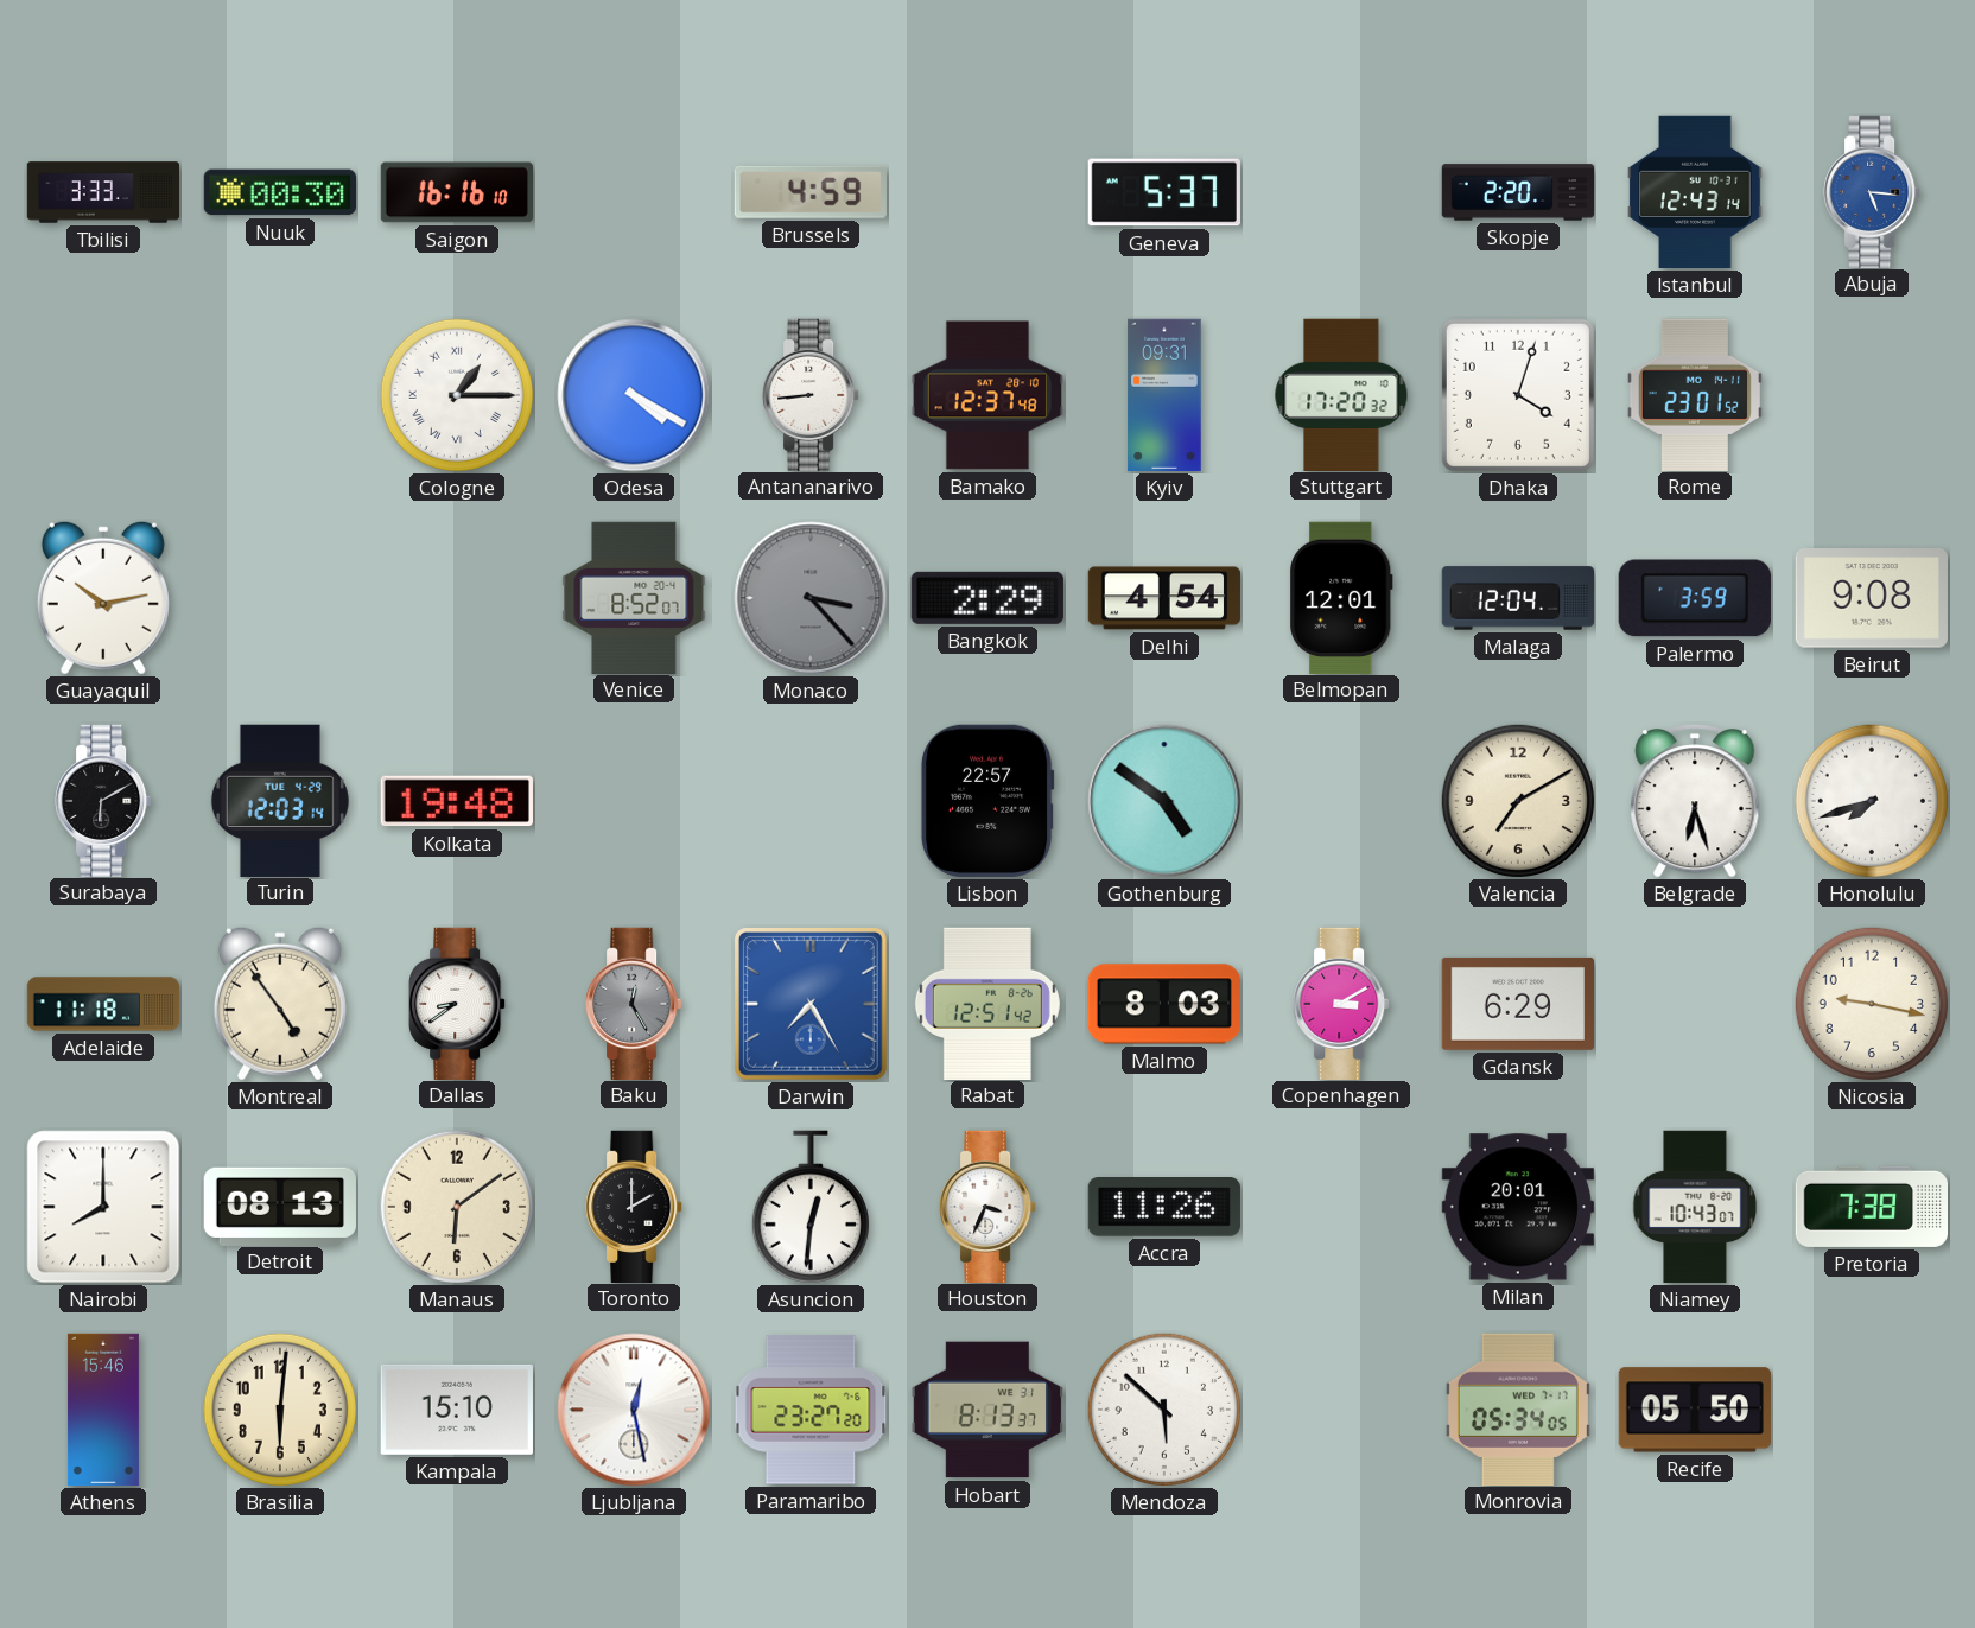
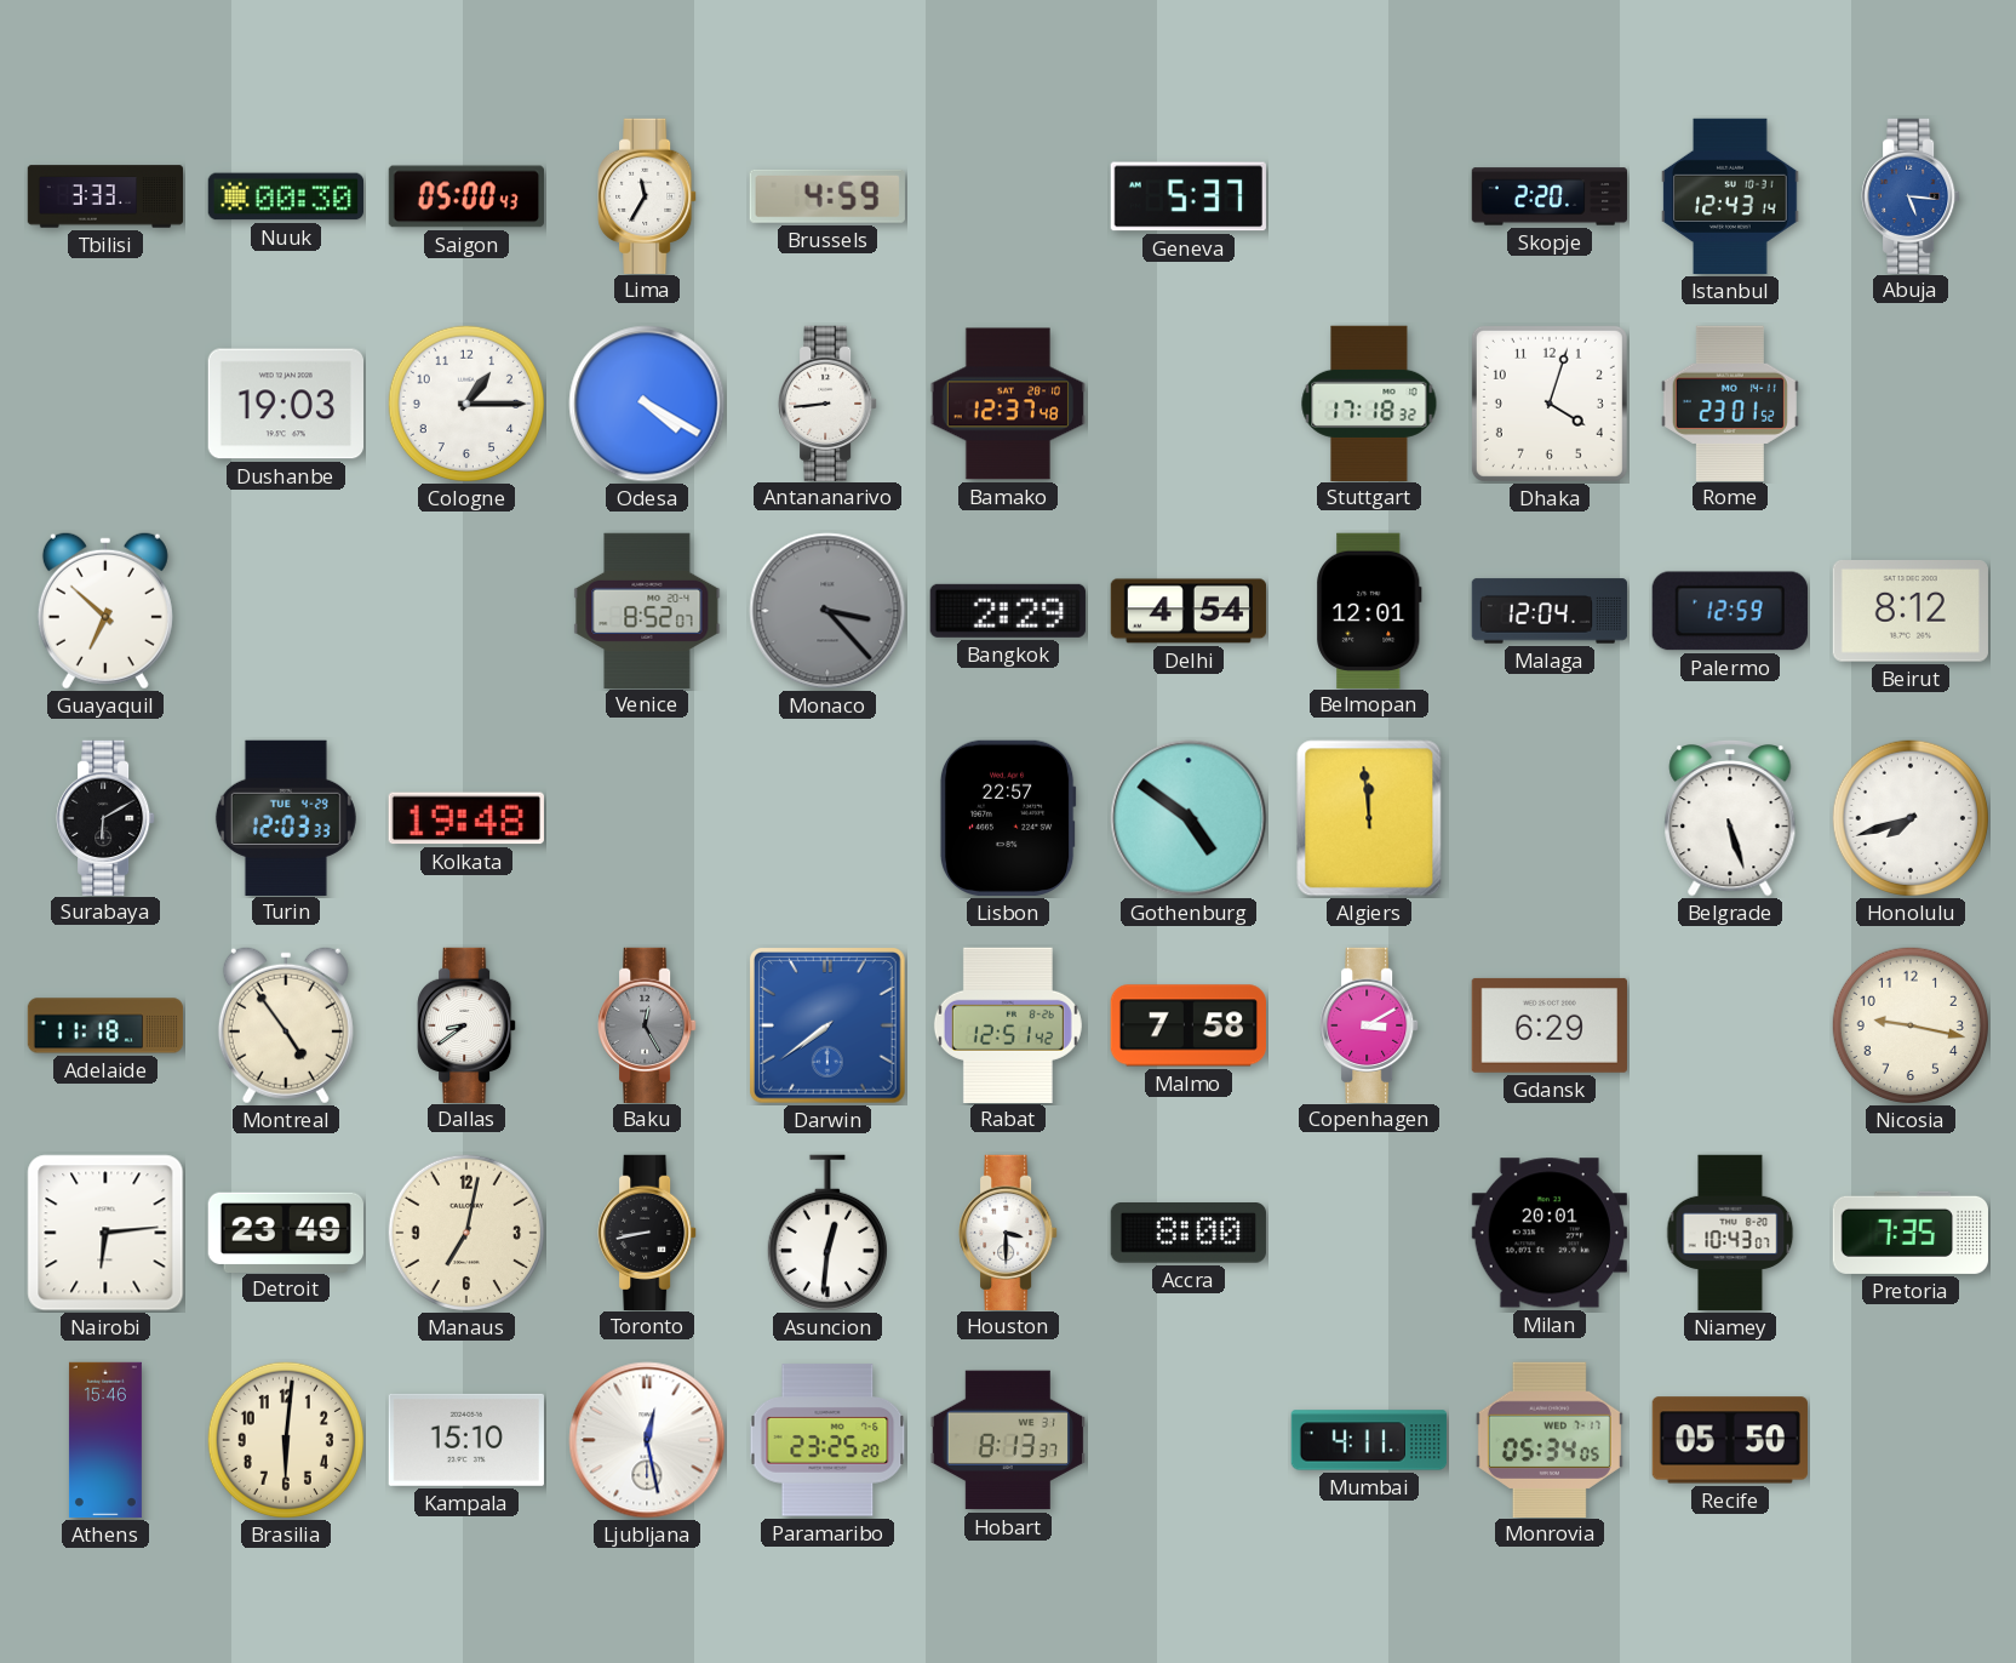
Saigon: 16:16 -> 05:00 (465, 196)
Lima: none -> 11:35 (647, 195)
Dushanbe: none -> 19:03 (285, 404)
Cologne numerals: Roman -> Arabic (465, 402)
Kyiv: 09:31 -> none (1164, 395)
Stuttgart: 17:20 -> 17:18 (1369, 402)
Guayaquil: 10:13 -> 6:52 (105, 611)
Palermo: 3:59 -> 12:59 (1730, 611)
Beirut: 9:08 -> 8:12 (1911, 612)
Turin: 12:03:14 -> 12:03:33 (286, 817)
Algiers: none -> 11:59 (1369, 818)
Valencia: 7:10 -> none (1517, 800)
Belgrade: 6:27 -> 5:27 (1730, 819)
Darwin: 7:25 -> 7:39 (827, 1025)
Malmo: 8:03 -> 7:58 (1187, 1025)
Nairobi: 8:00 -> 6:14 (105, 1233)
Detroit: 08:13 -> 23:49 (286, 1231)
Manaus: 6:09 -> 7:02 (465, 1231)
Toronto: 2:00 -> 8:43 (647, 1231)
Houston: 3:34 -> 3:30 (1008, 1231)
Accra: 11:26 -> 8:00 (1189, 1234)
Pretoria: 7:38 -> 7:35 (1911, 1233)
Paramaribo: 23:27 -> 23:25 (827, 1440)
Mendoza: 5:52 -> none (1163, 1408)
Mumbai: none -> 4:11 (1369, 1440)
